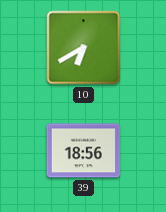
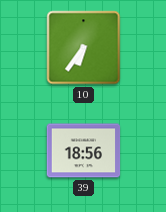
10: 6:40 -> 6:36 (84, 48)
